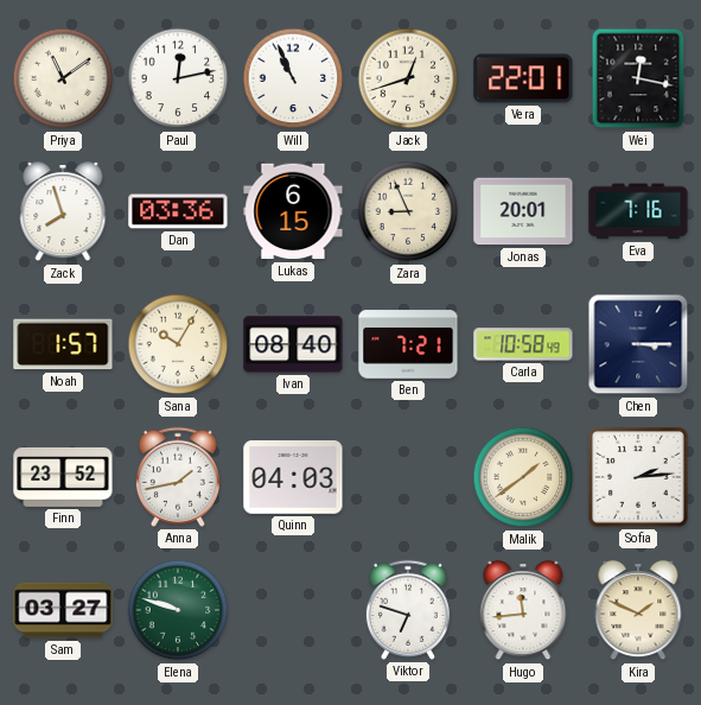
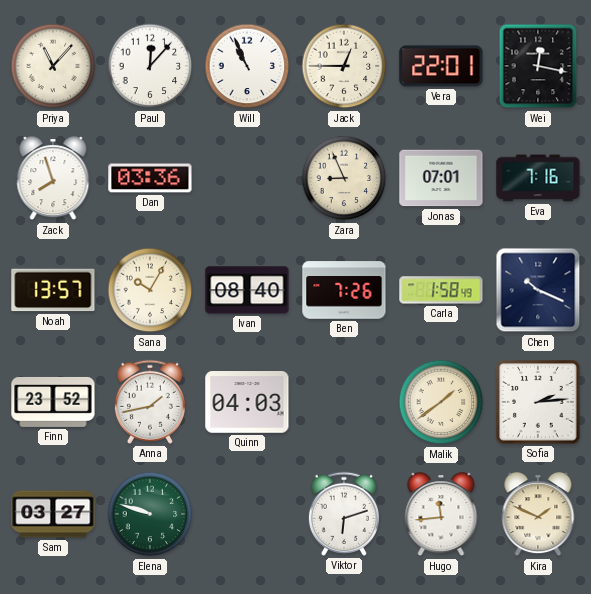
Priya: 11:09 -> 11:07 (53, 66)
Paul: 12:13 -> 12:07 (150, 66)
Jack: 12:42 -> 12:45 (344, 66)
Lukas: 6:15 -> none (293, 211)
Jonas: 20:01 -> 07:01 (441, 178)
Noah: 1:57 -> 13:57 (53, 290)
Ben: 7:21 -> 7:26 (344, 290)
Carla: 10:58 -> 1:58 (441, 290)
Chen: 3:15 -> 10:19 (538, 290)
Viktor: 6:48 -> 6:12 (344, 514)
